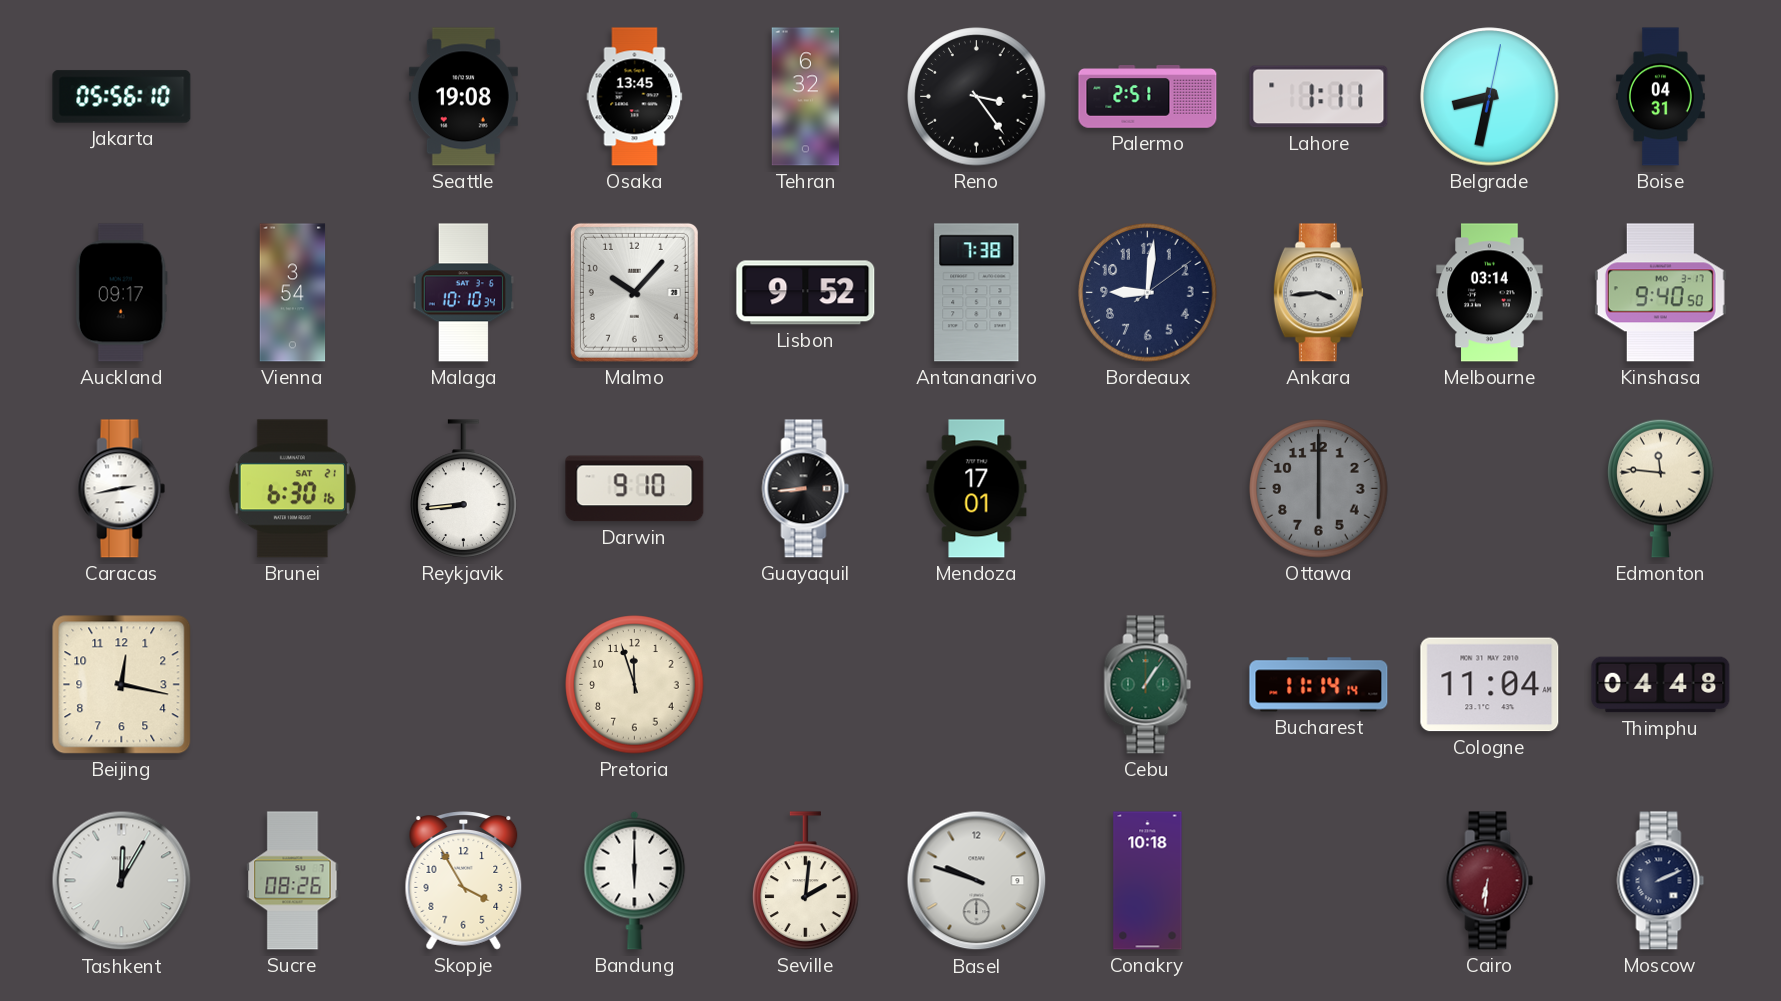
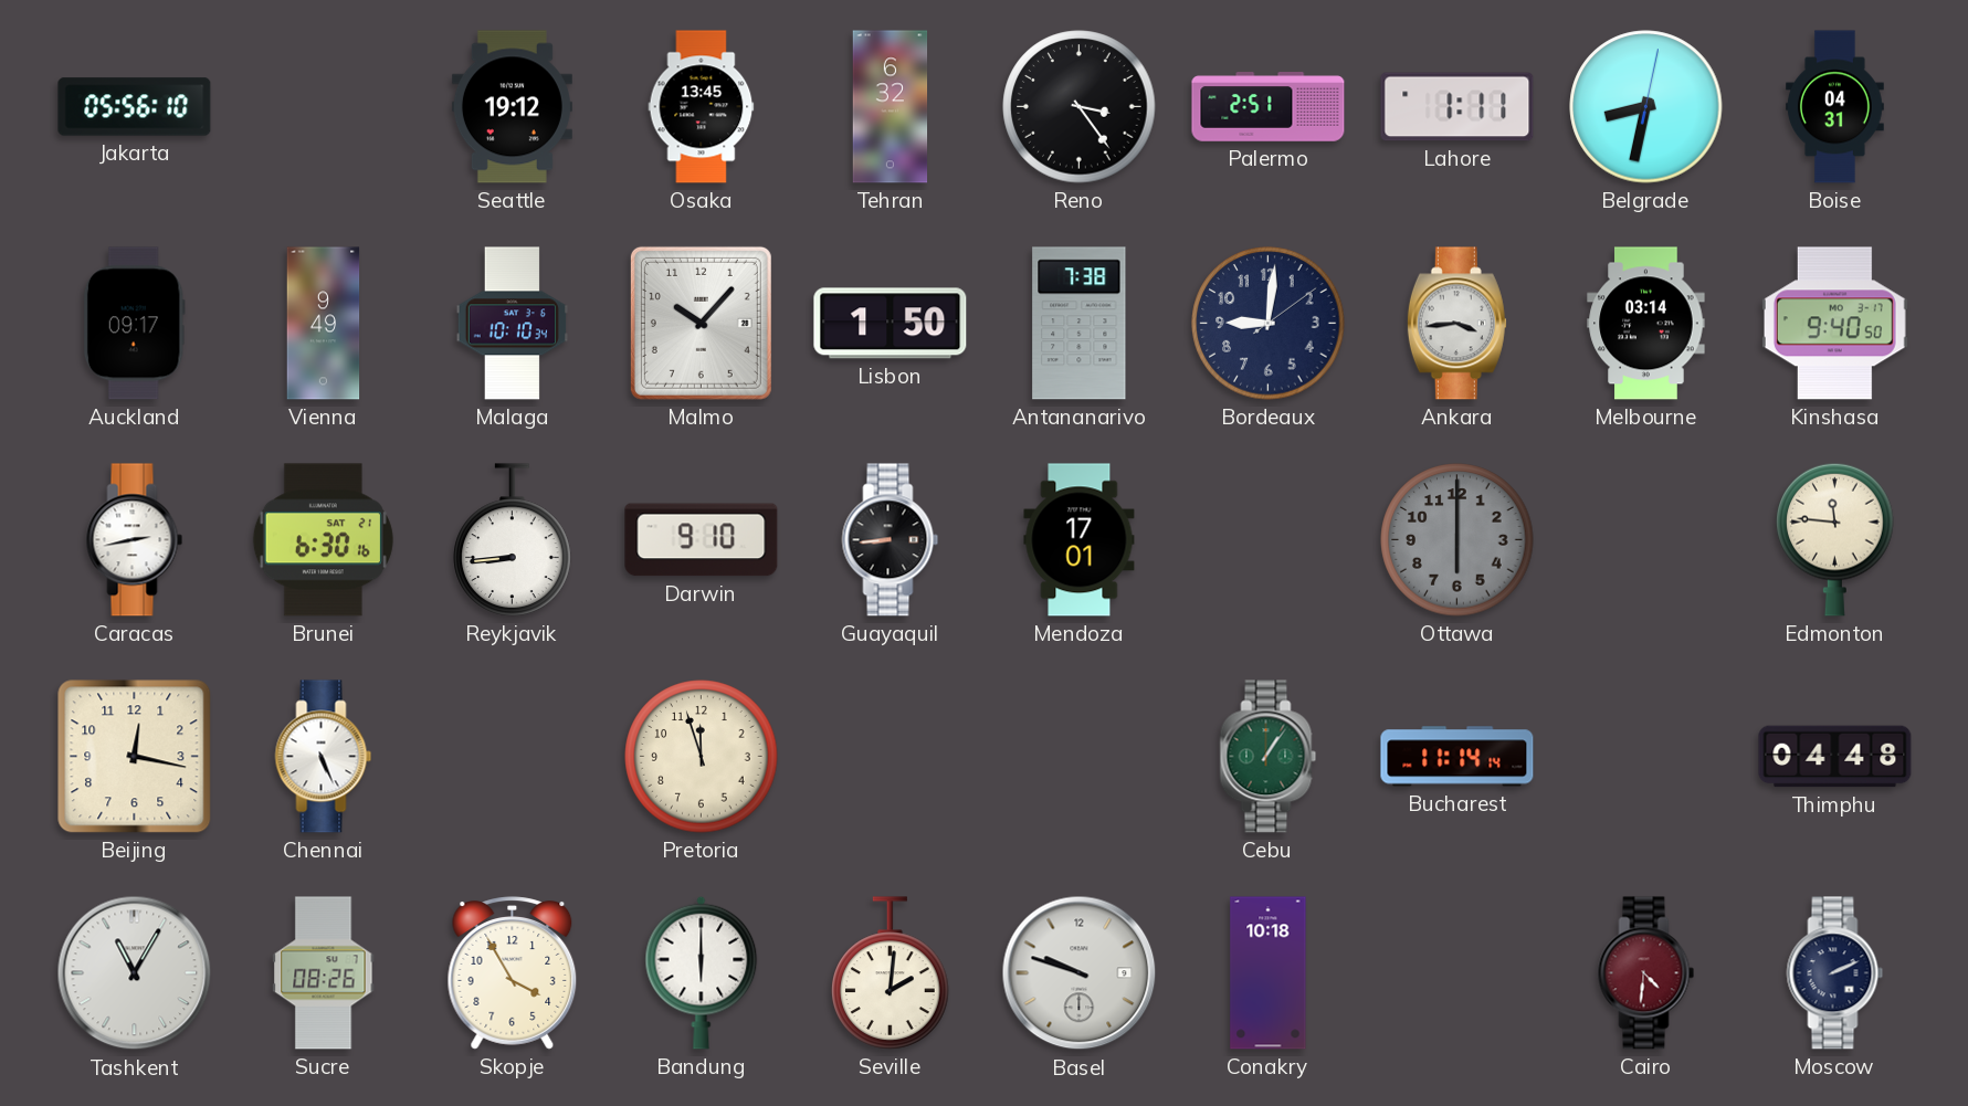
Seattle: 19:08 -> 19:12 (512, 107)
Vienna: 3:54 -> 9:49 (324, 324)
Lisbon: 9:52 -> 1:50 (891, 324)
Chennai: none -> 5:26 (324, 757)
Cologne: 11:04 -> none (1490, 685)
Tashkent: 12:05 -> 11:05 (135, 973)
Cairo: 6:31 -> 4:31 (1646, 973)
